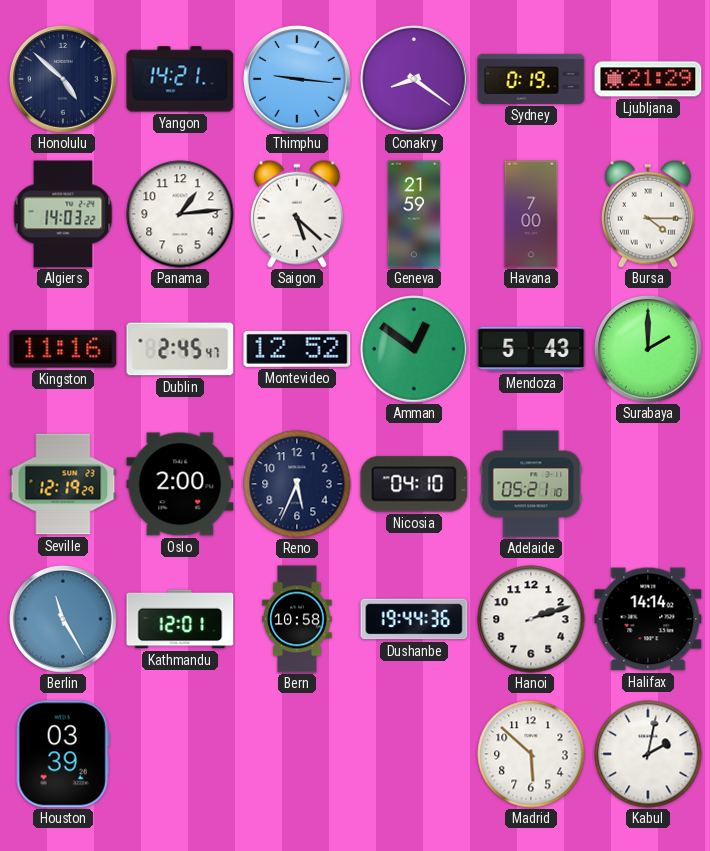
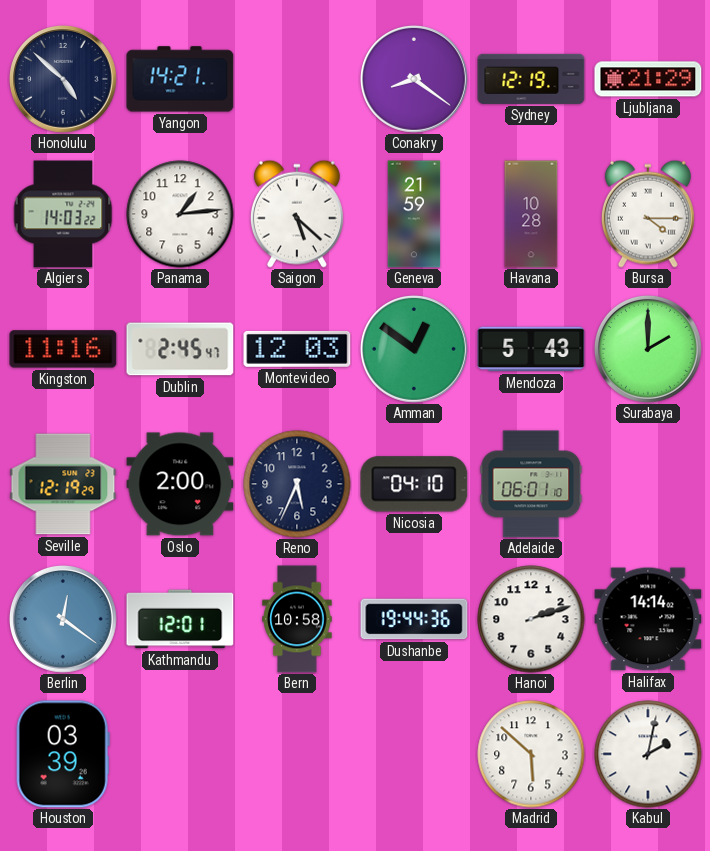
Thimphu: 9:16 -> none (297, 79)
Sydney: 0:19 -> 12:19 (531, 79)
Havana: 7:00 -> 10:28 (531, 214)
Montevideo: 12:52 -> 12:03 (297, 349)
Adelaide: 05:21 -> 06:01 (531, 484)
Berlin: 11:25 -> 12:21 (63, 619)
